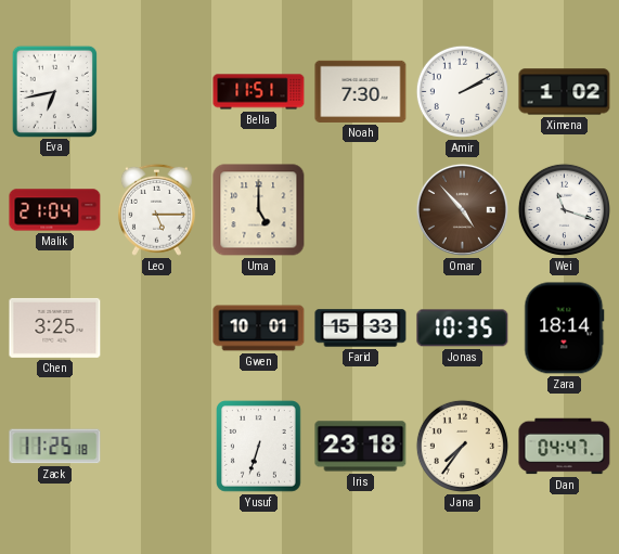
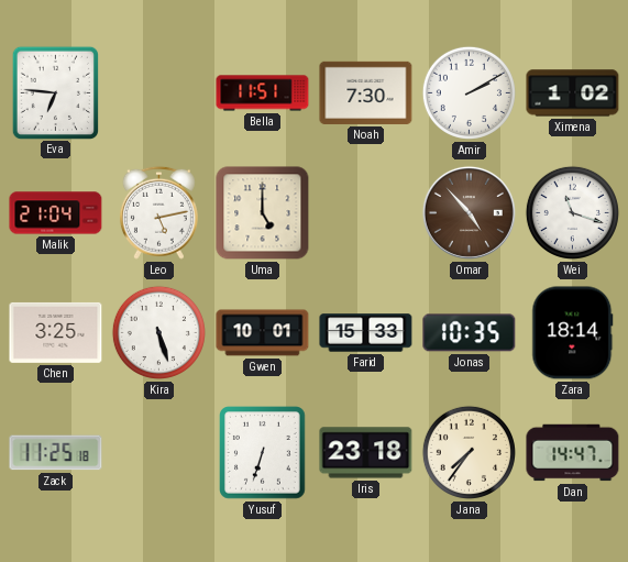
Eva: 6:43 -> 6:46 (55, 92)
Leo: 5:15 -> 5:13 (158, 212)
Kira: none -> 5:27 (158, 332)
Dan: 04:47 -> 14:47 (573, 453)
